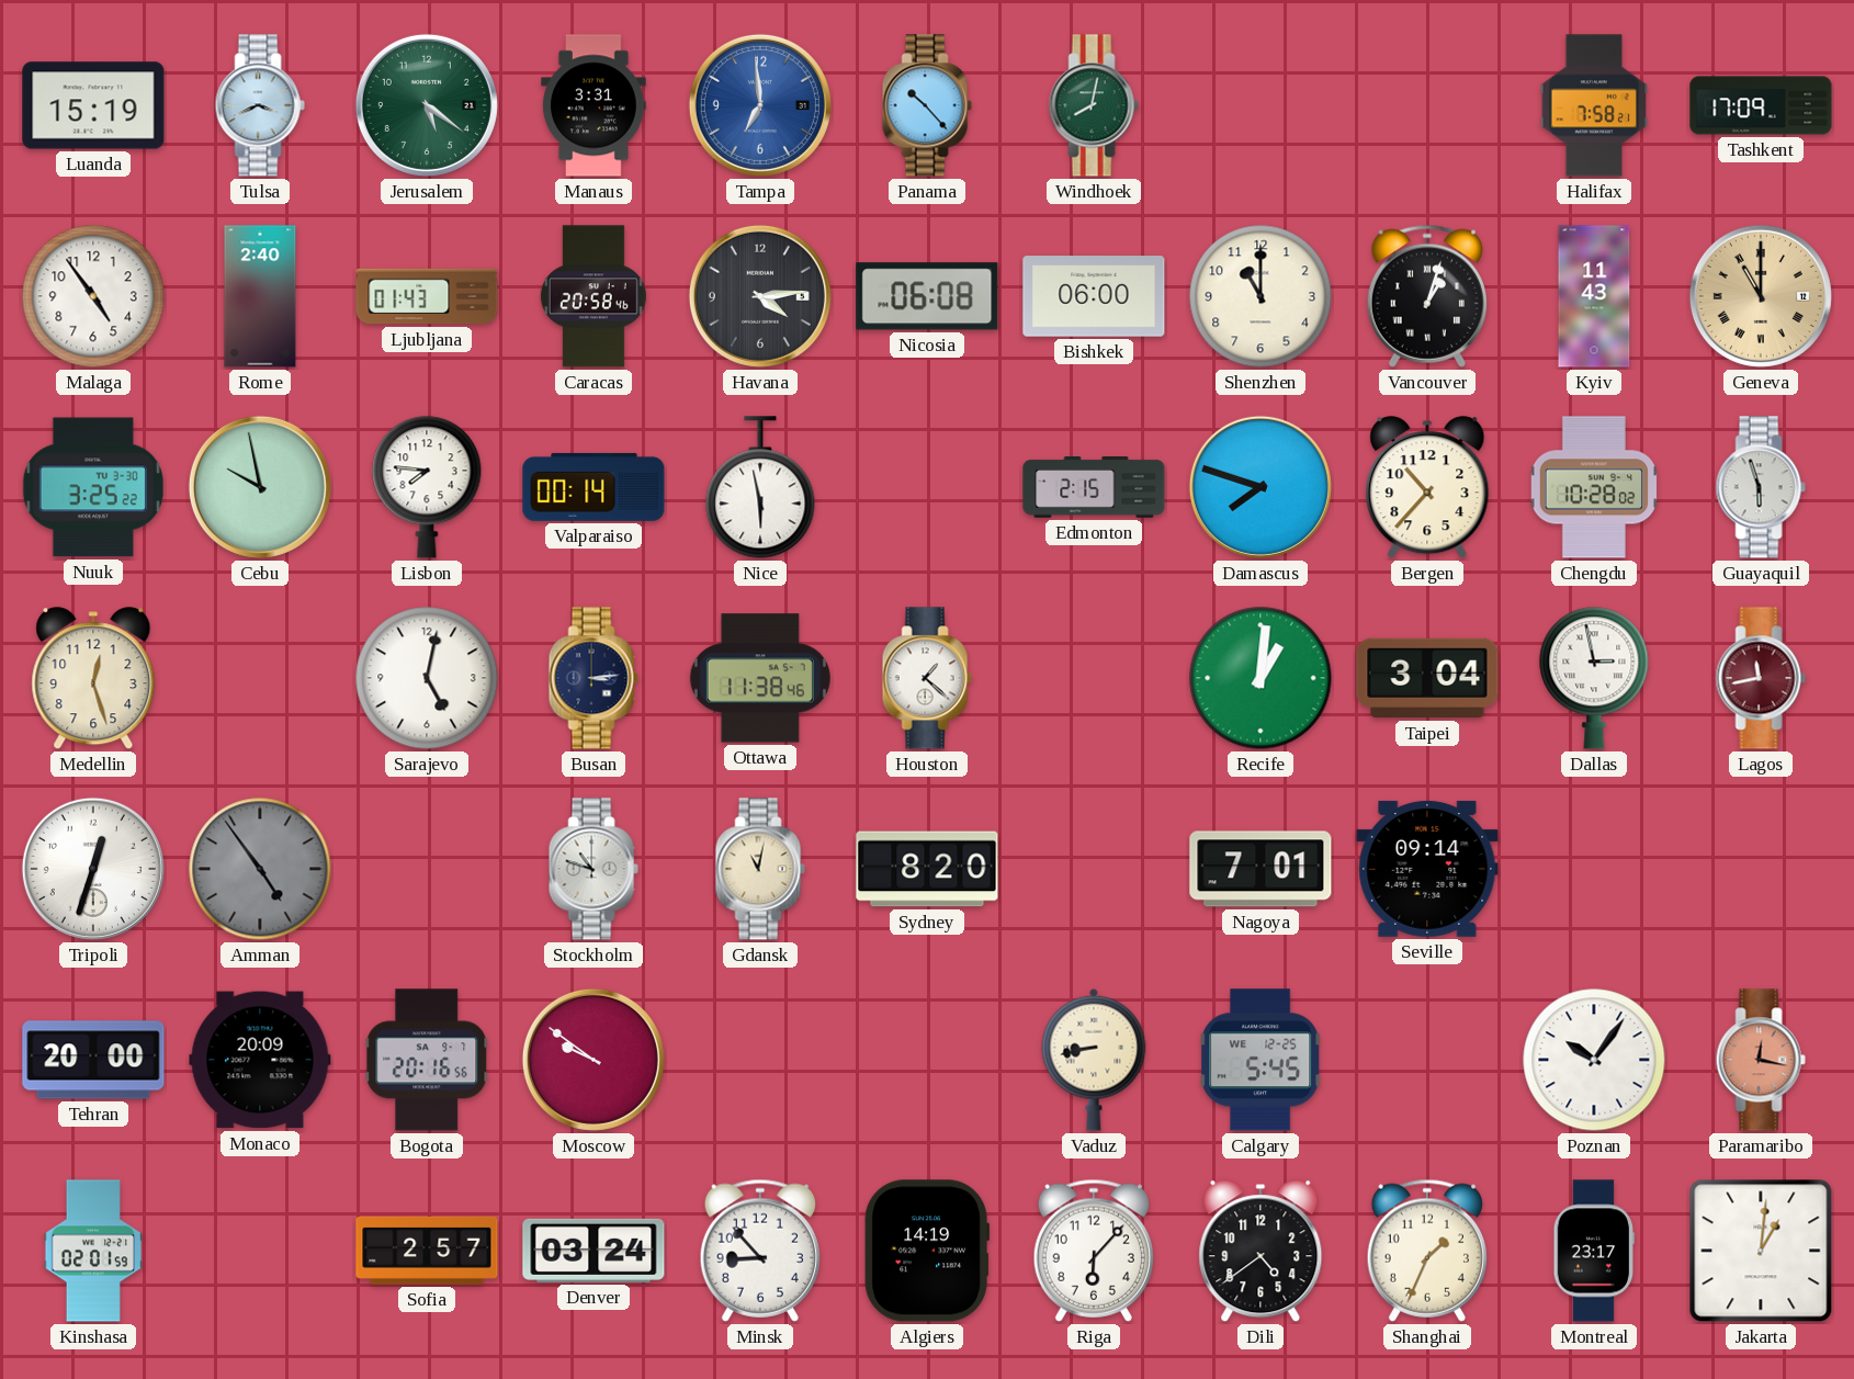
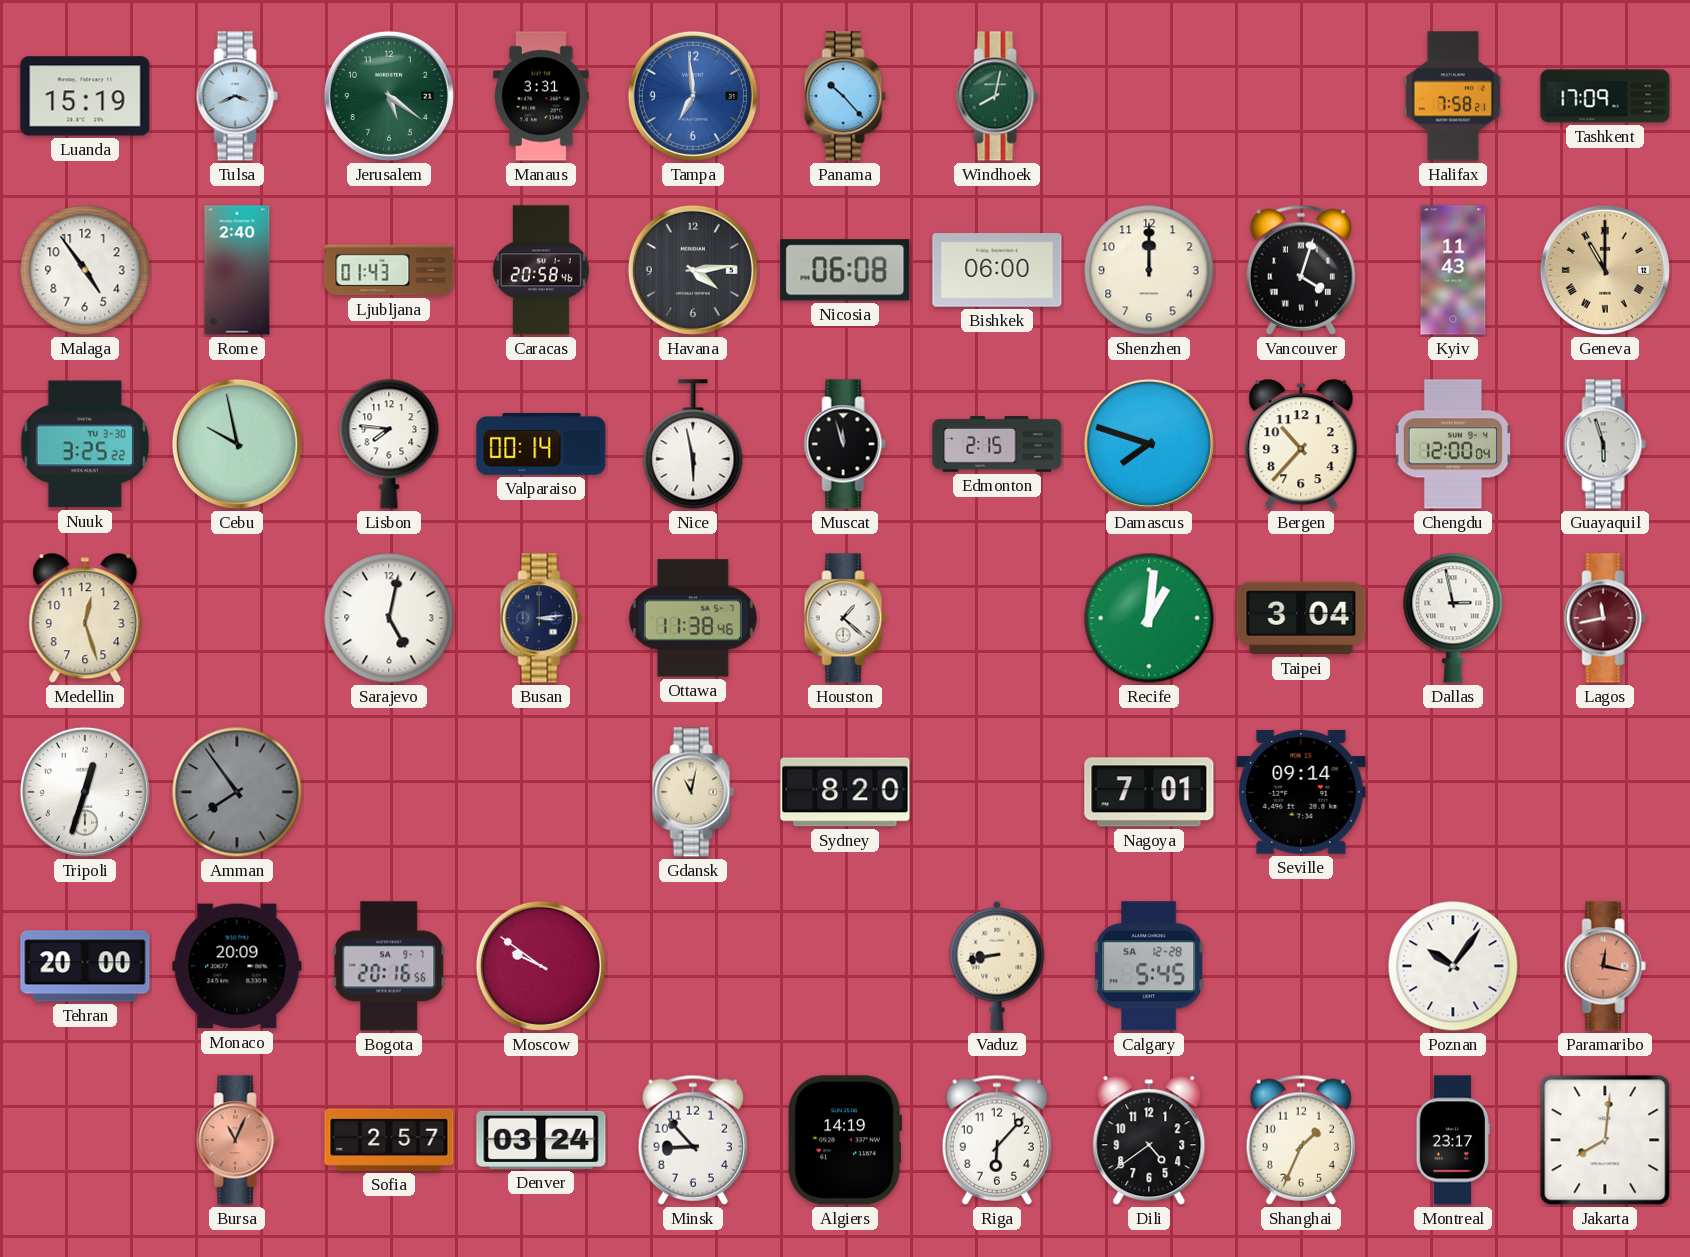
Shenzhen: 11:00 -> 12:00 (1149, 270)
Vancouver: 1:03 -> 4:03 (1300, 270)
Muscat: none -> 11:57 (845, 444)
Chengdu: 10:28 -> 12:00 (1452, 444)
Amman: 4:54 -> 7:54 (237, 792)
Stockholm: 10:48 -> none (593, 869)
Calgary date: WE 12-25 -> SA 12-28 (1149, 966)
Kinshasa: 02:01 -> none (93, 1251)
Bursa: none -> 11:04 (237, 1140)
Jakarta: 1:01 -> 8:01 (1605, 1140)
